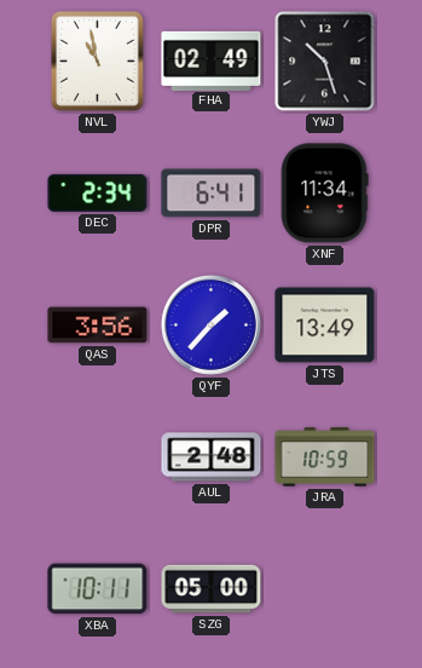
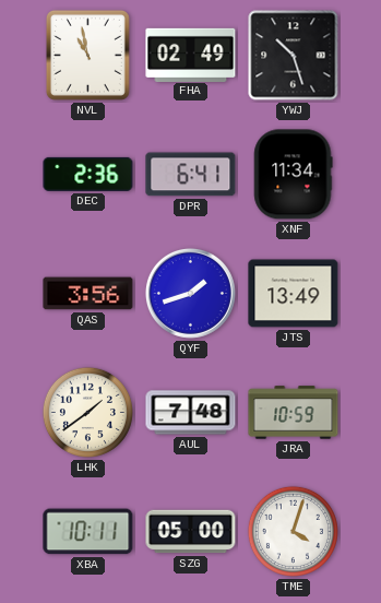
DEC: 2:34 -> 2:36 (88, 174)
QYF: 1:37 -> 1:42 (190, 293)
LHK: none -> 1:39 (87, 412)
AUL: 2:48 -> 7:48 (191, 413)
TME: none -> 4:03 (293, 531)
